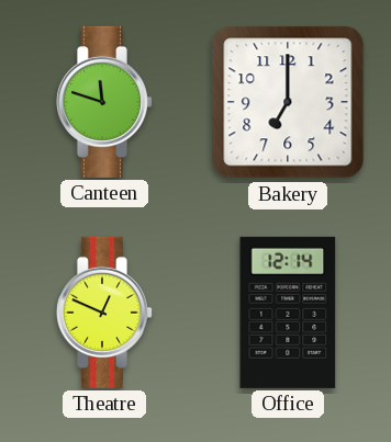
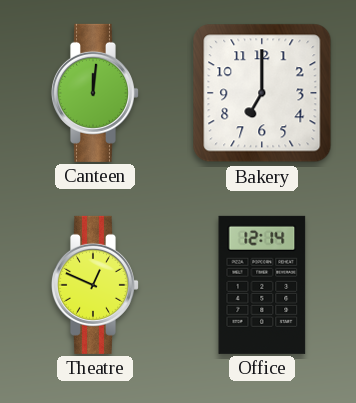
Canteen: 11:48 -> 12:01 (95, 93)
